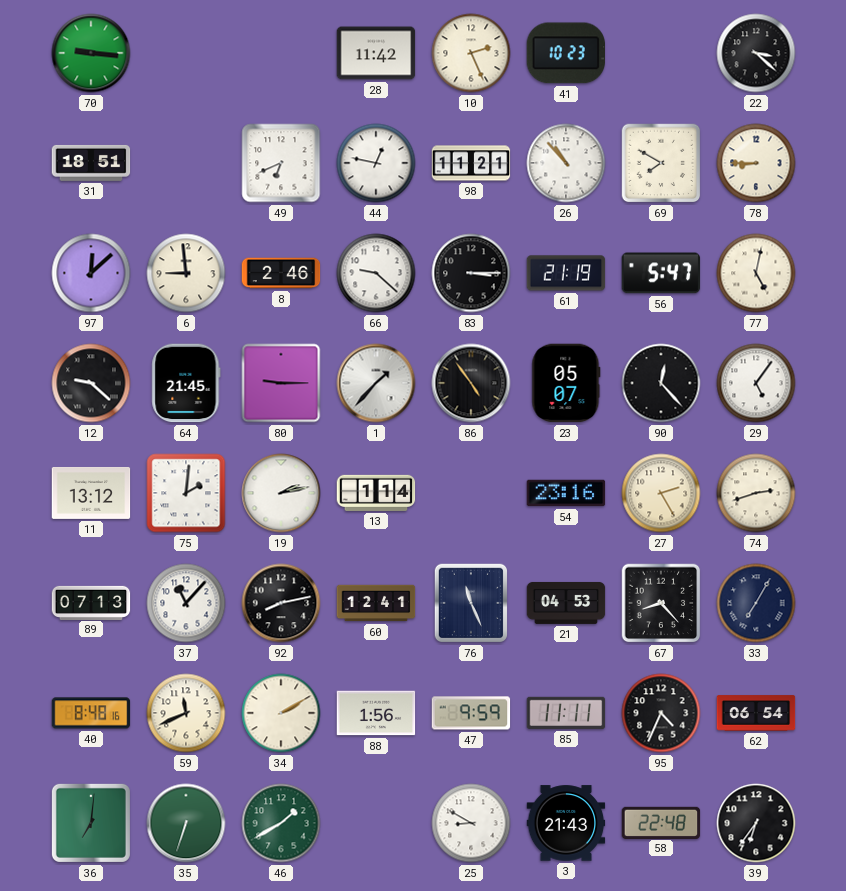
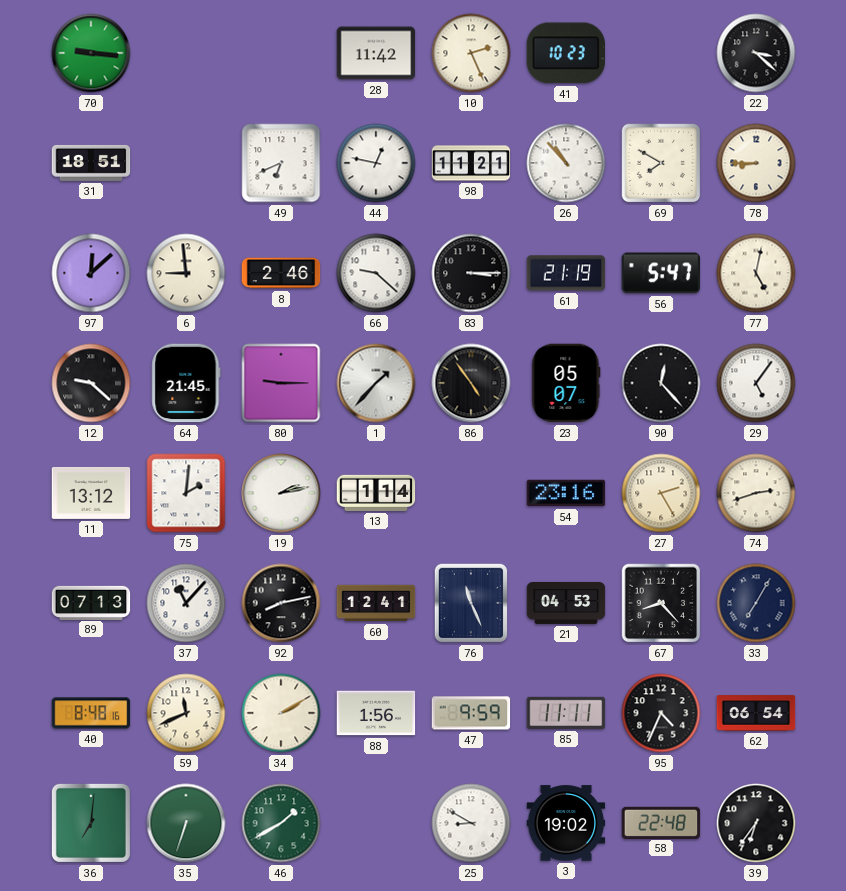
3: 21:43 -> 19:02 (566, 823)
